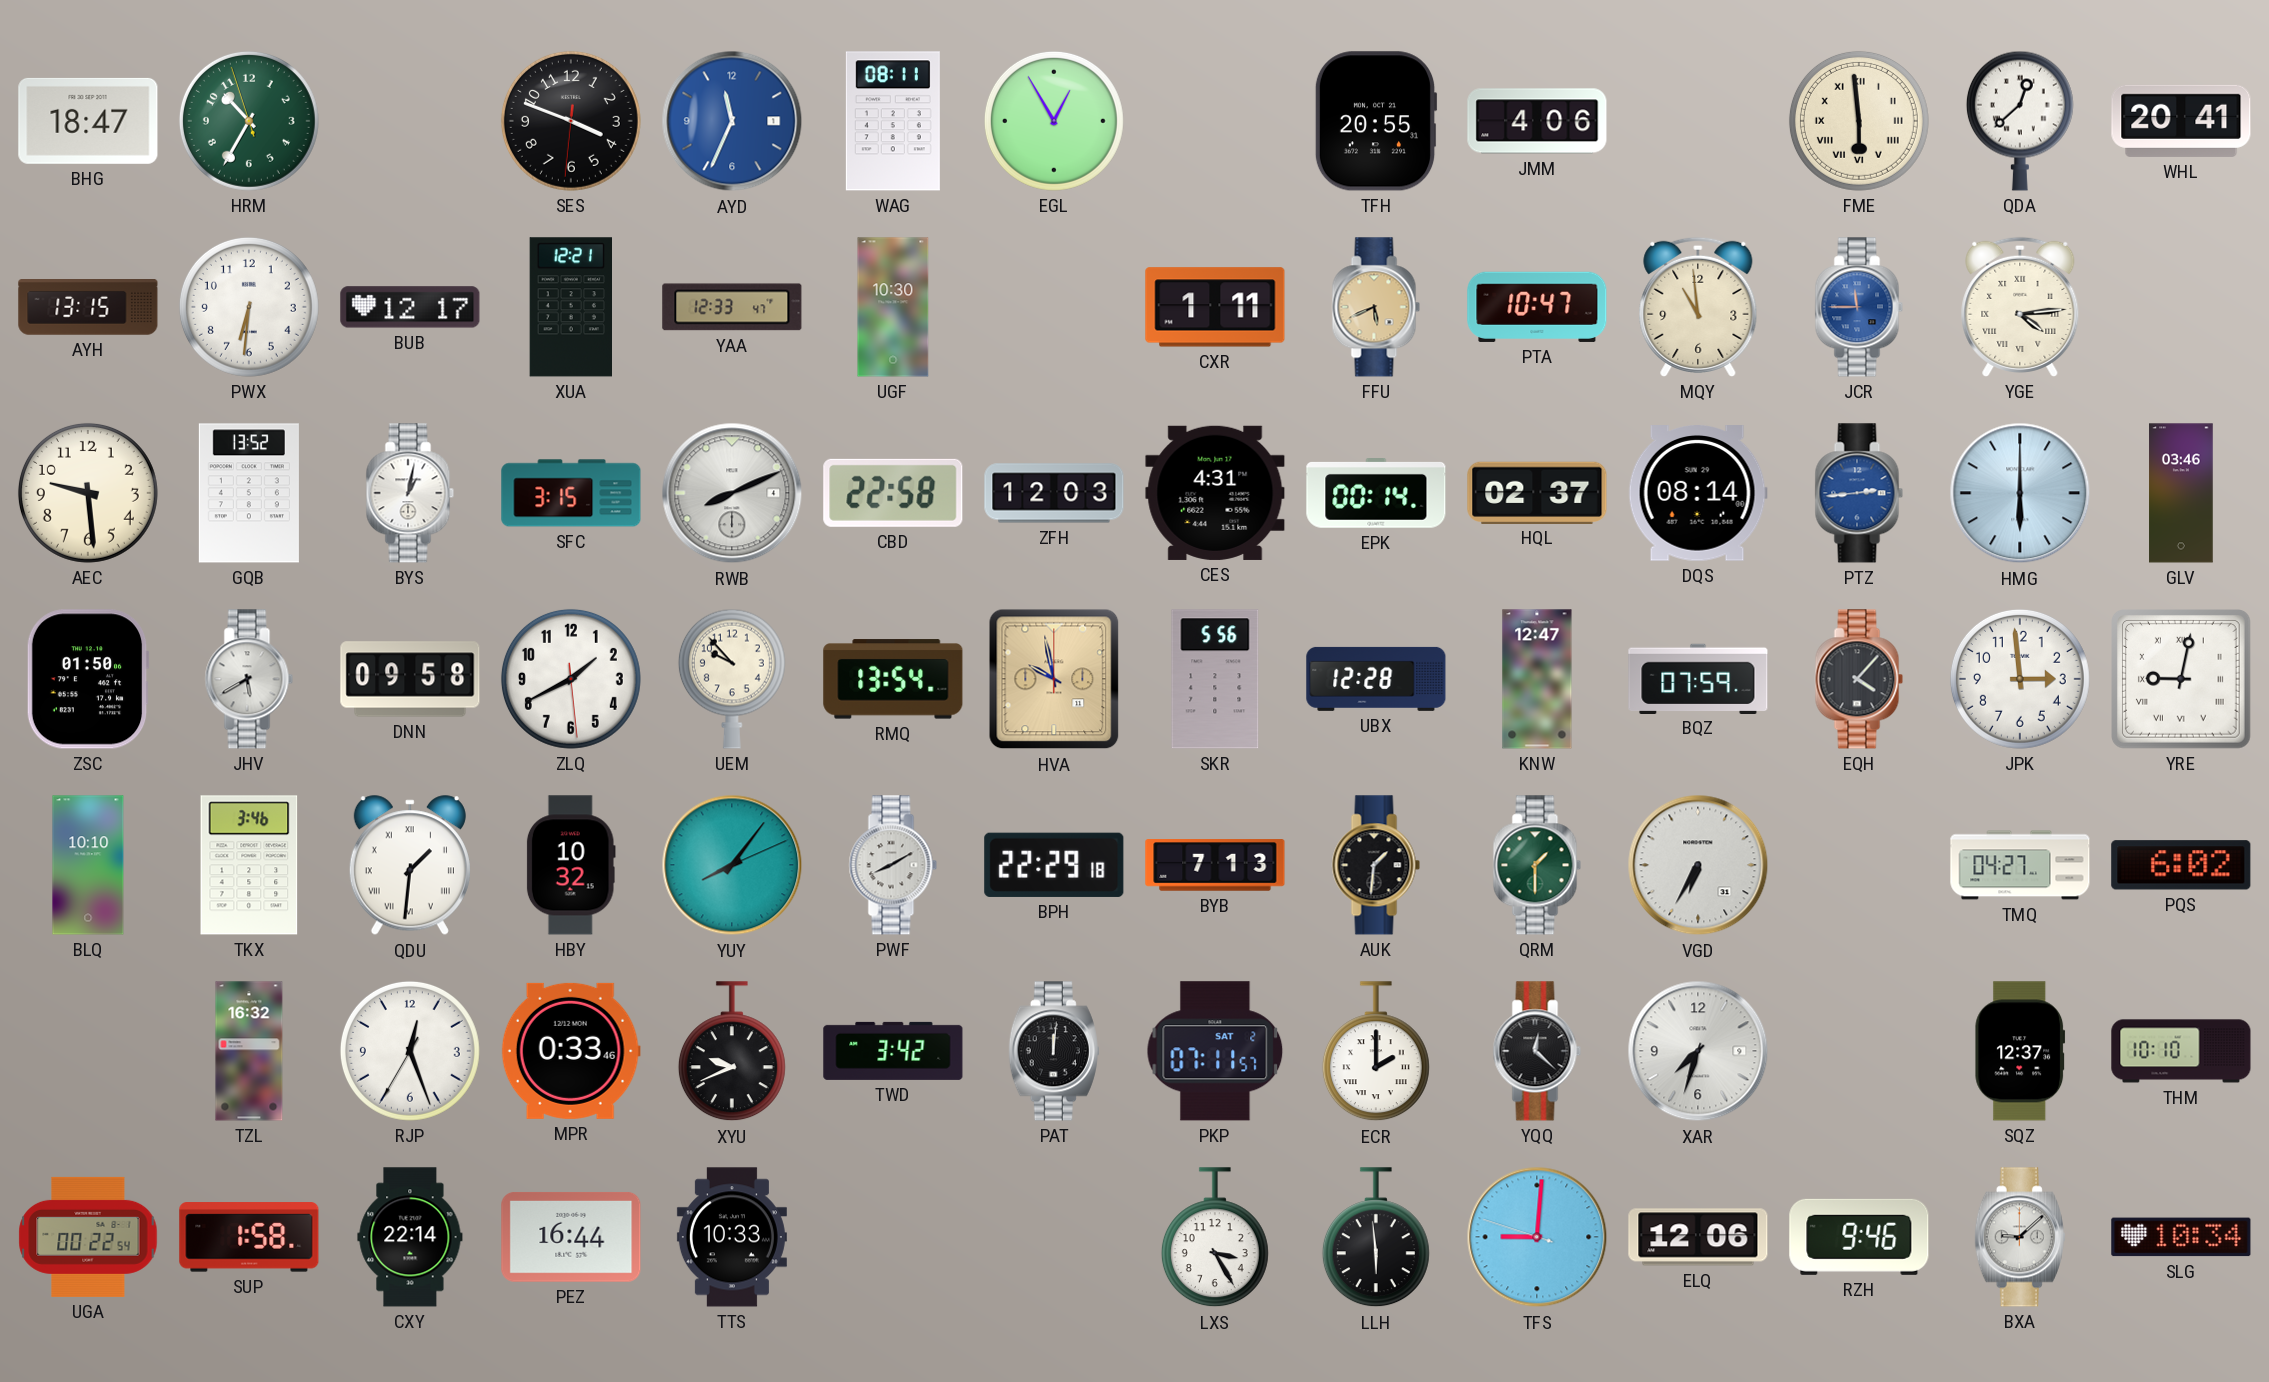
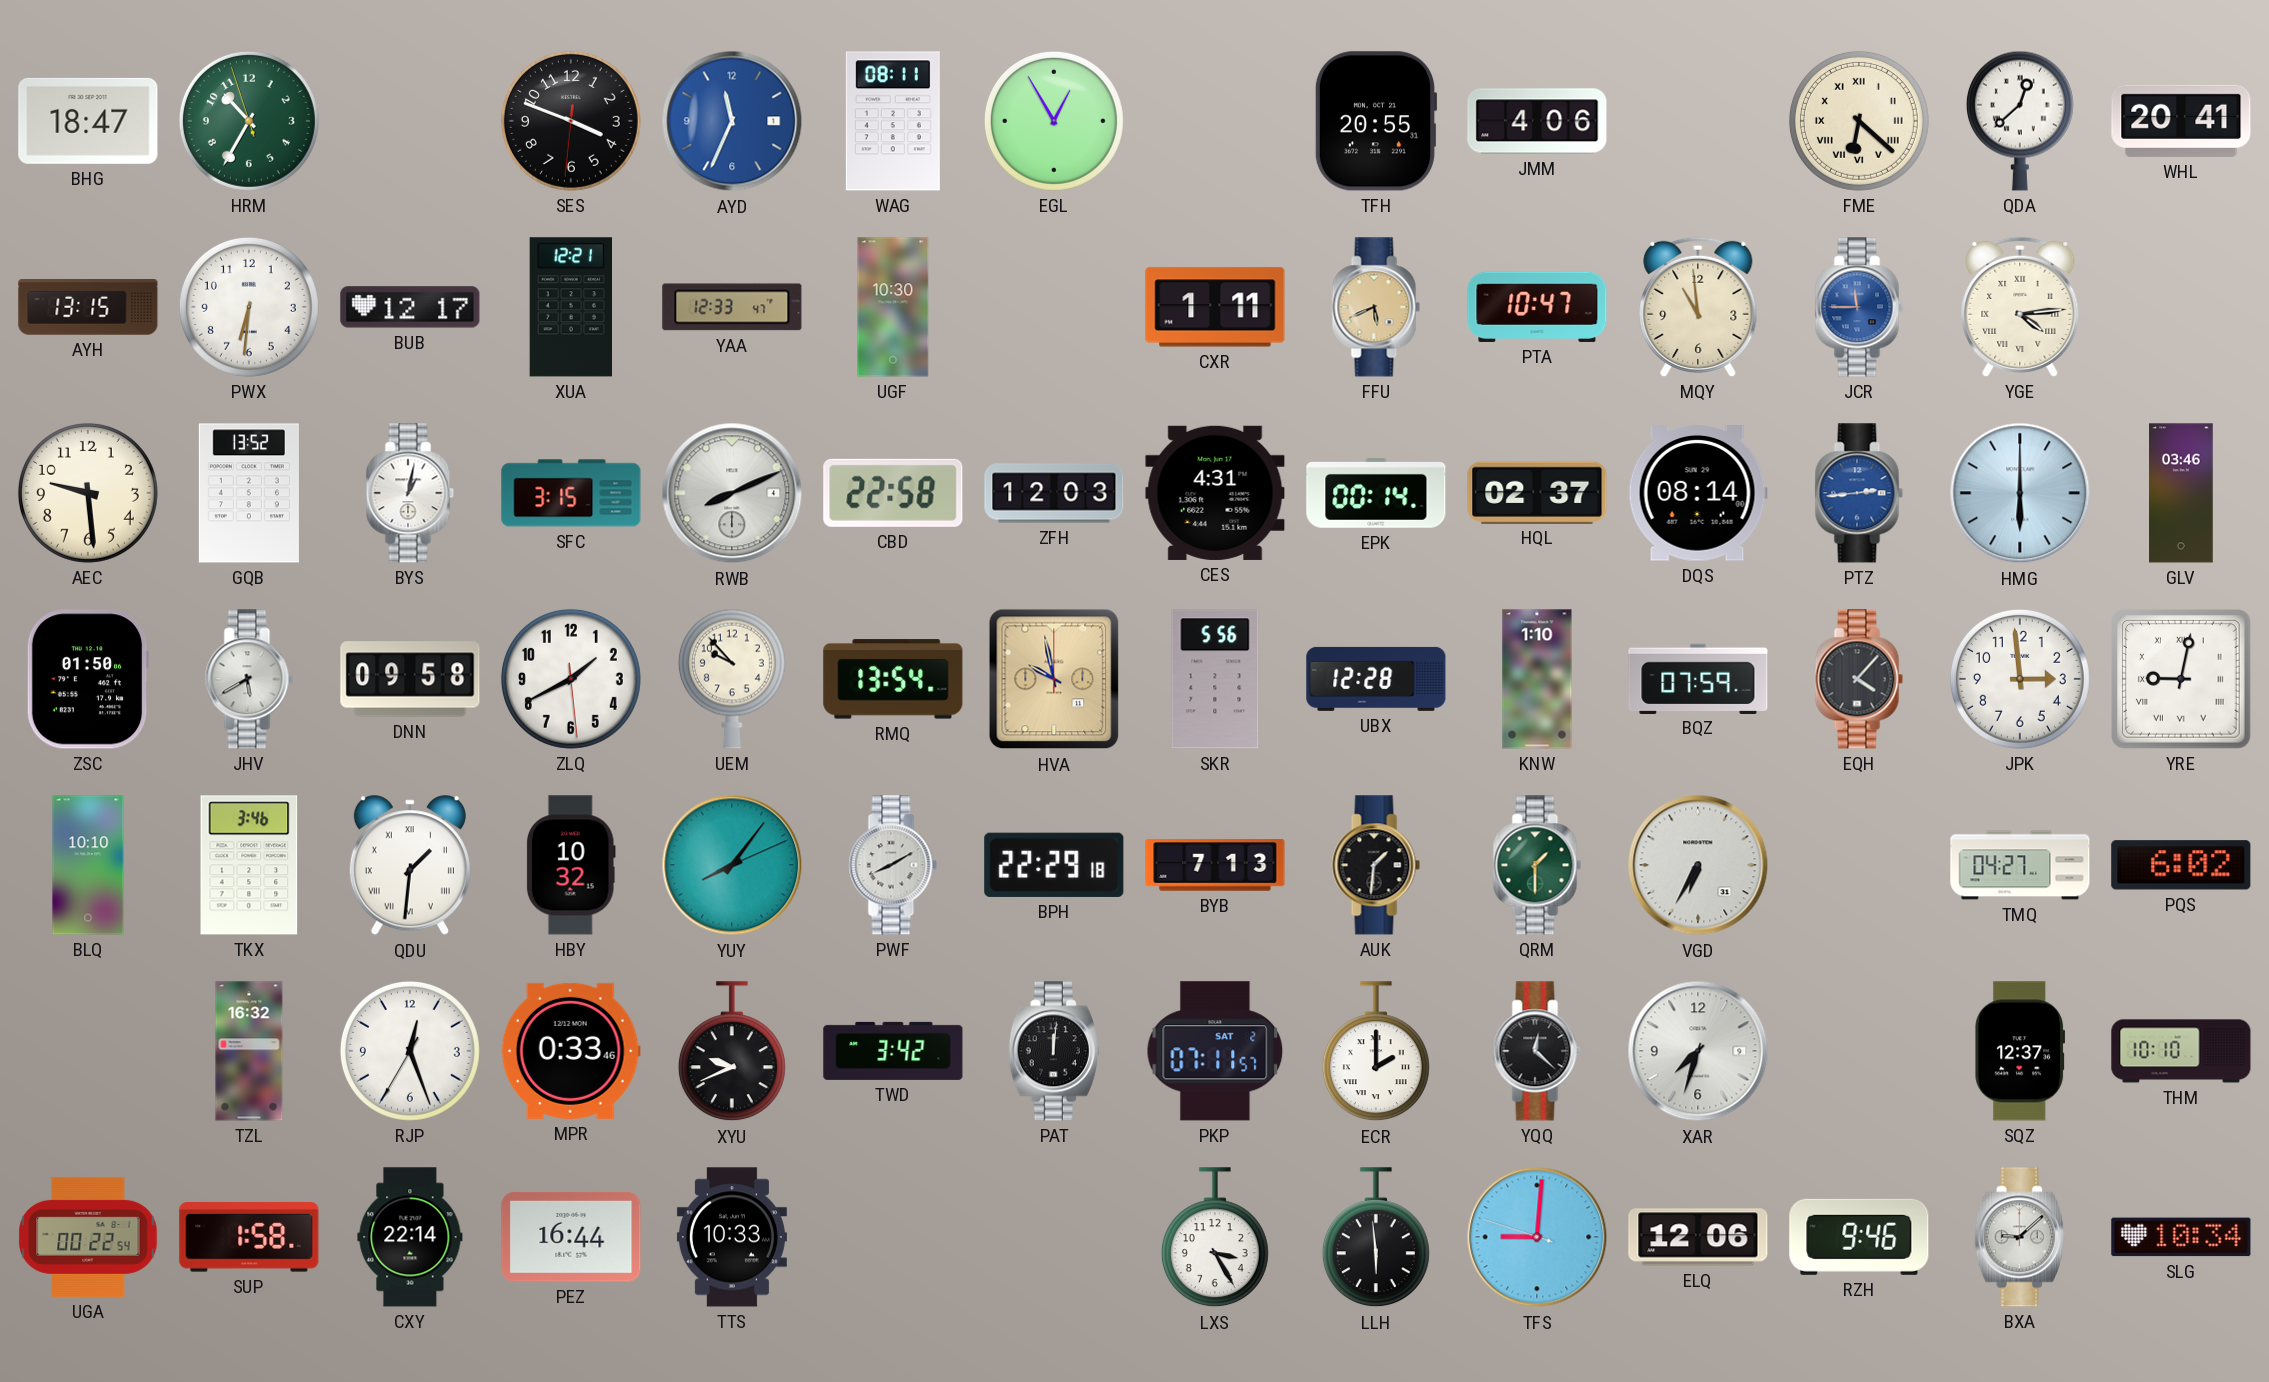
FME: 5:59 -> 6:22 (1859, 121)
KNW: 12:47 -> 1:10 (1537, 679)
